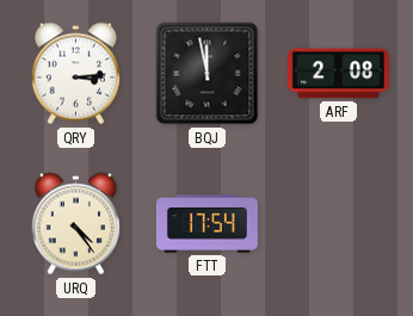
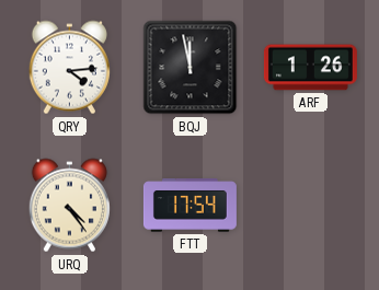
QRY: 3:14 -> 4:14 (69, 68)
ARF: 2:08 -> 1:26 (310, 68)
